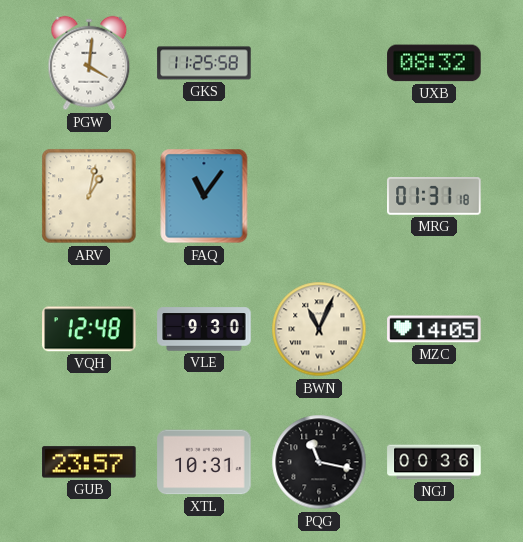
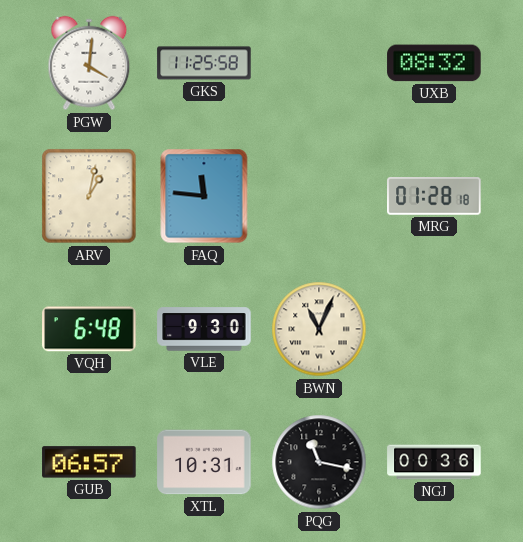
FAQ: 11:06 -> 11:46 (204, 196)
MRG: 01:31 -> 01:28 (434, 196)
VQH: 12:48 -> 6:48 (89, 329)
MZC: 14:05 -> none (434, 329)
GUB: 23:57 -> 06:57 (89, 462)
